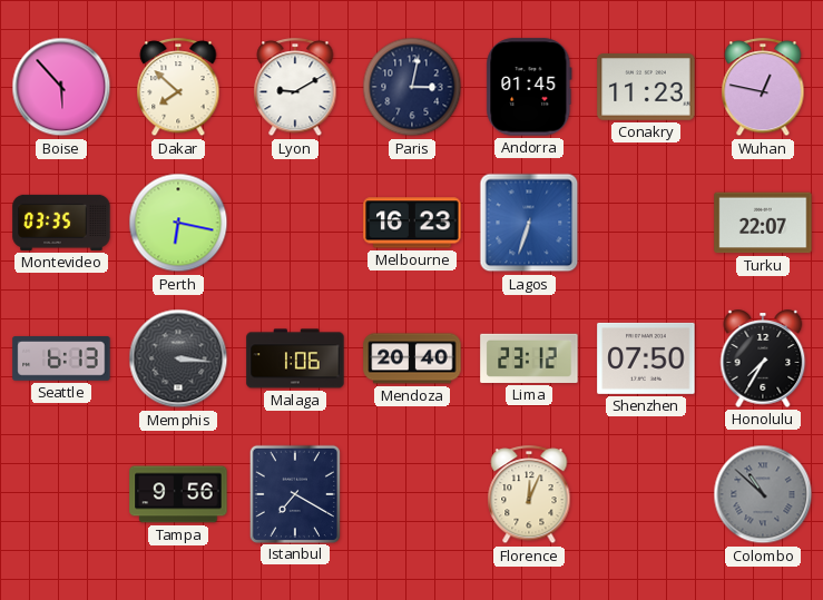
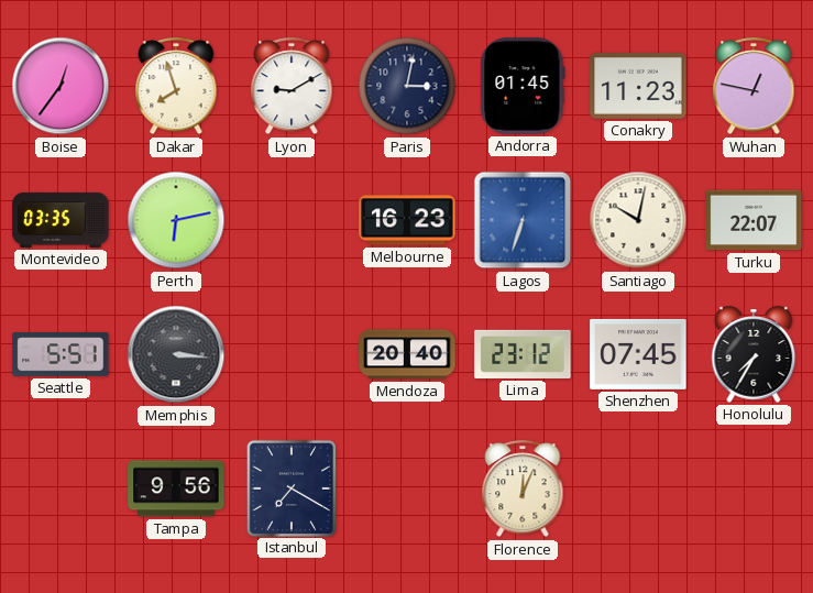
Boise: 5:53 -> 12:36 (61, 86)
Dakar: 7:52 -> 7:57 (176, 87)
Perth: 6:17 -> 6:13 (176, 220)
Santiago: none -> 10:02 (638, 220)
Seattle: 6:13 -> 5:51 (61, 354)
Malaga: 1:06 -> none (295, 358)
Shenzhen: 07:50 -> 07:45 (638, 354)
Colombo: 10:52 -> none (763, 494)
